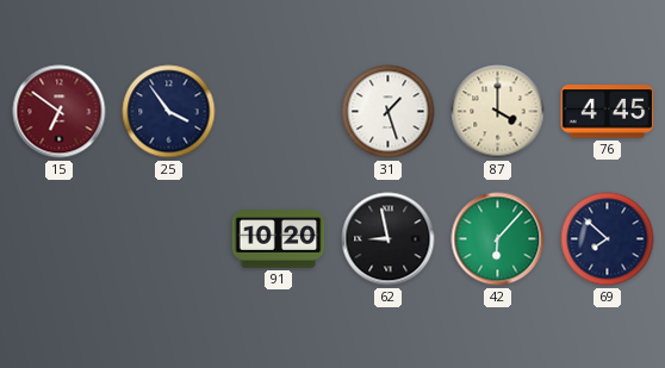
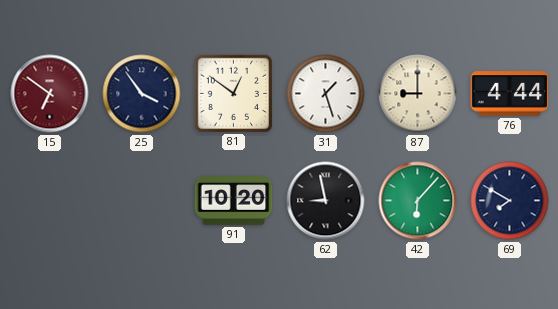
81: none -> 12:51 (233, 93)
87: 4:00 -> 9:00 (418, 94)
76: 4:45 -> 4:44 (510, 94)
69: 7:52 -> 7:50 (510, 201)
